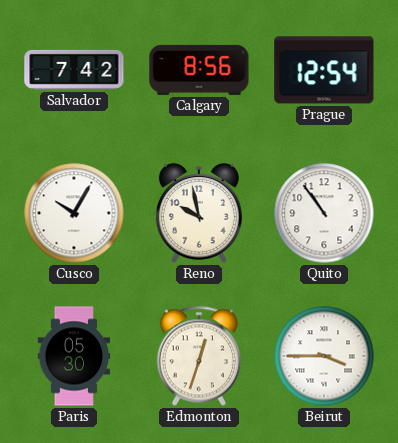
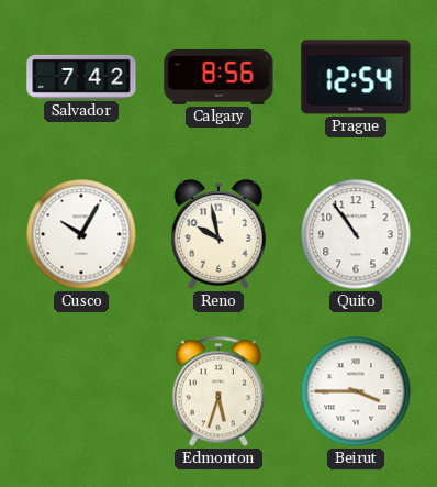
Paris: 05:30 -> none (74, 356)
Edmonton: 12:33 -> 5:33 (217, 391)
